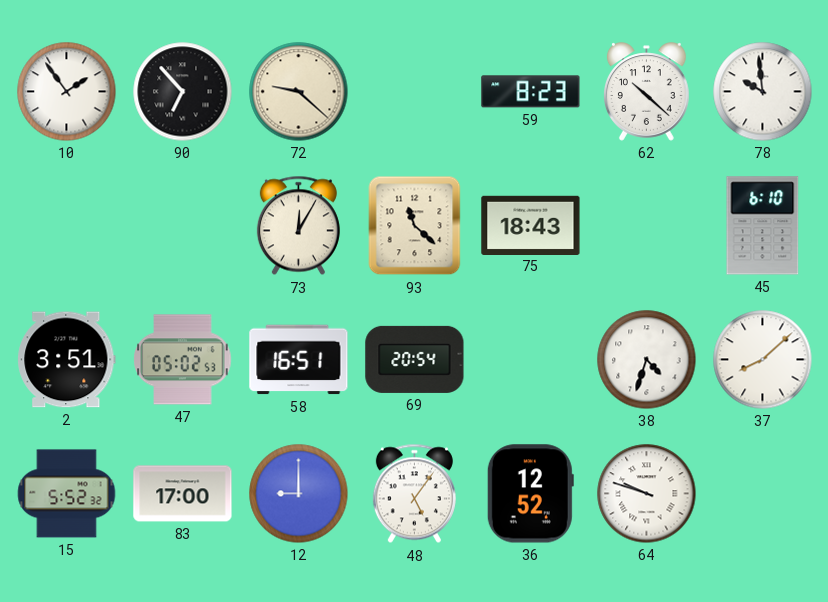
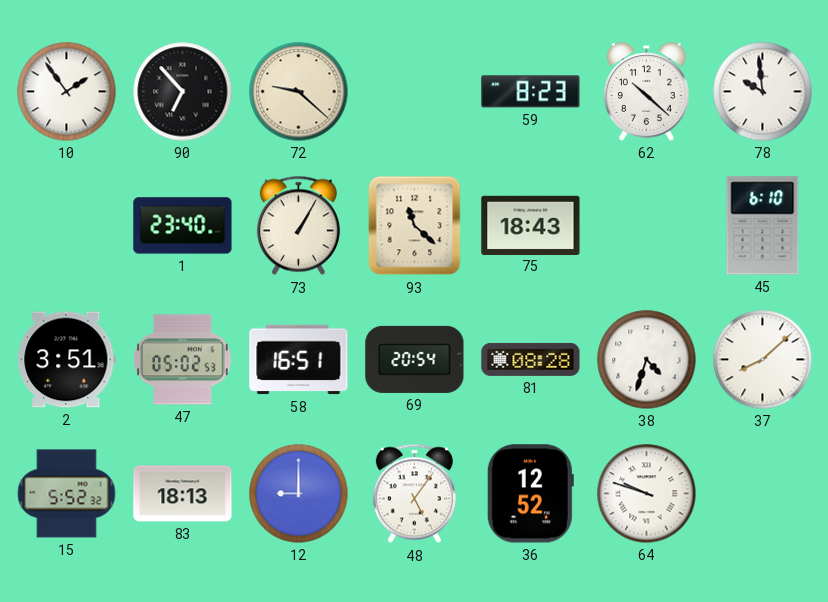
1: none -> 23:40 (183, 226)
73: 12:05 -> 1:05 (298, 226)
81: none -> 08:28 (531, 359)
83: 17:00 -> 18:13 (183, 494)
